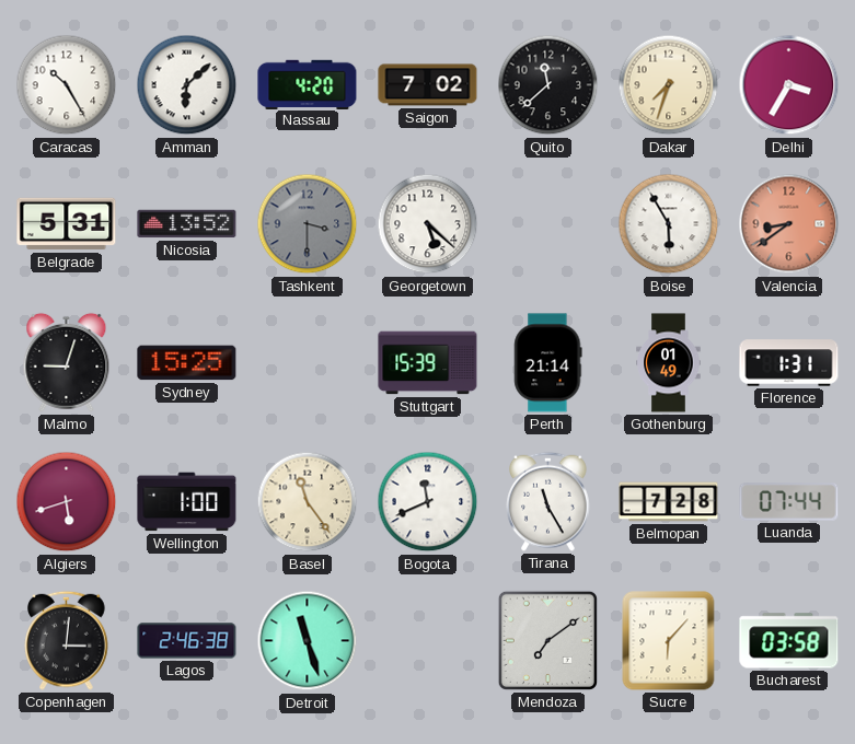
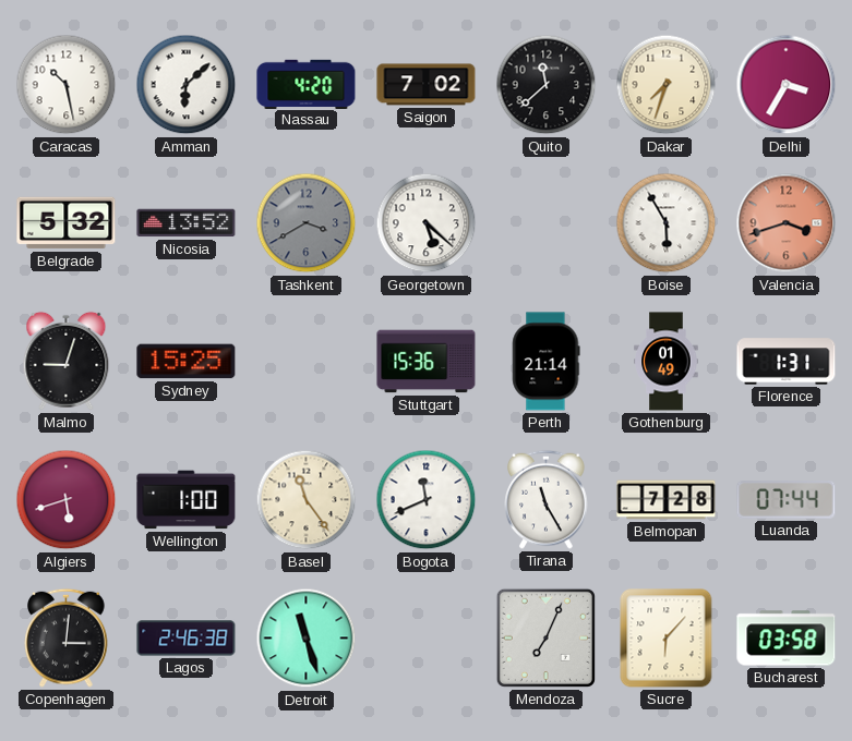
Caracas: 10:25 -> 10:28 (67, 85)
Belgrade: 5:31 -> 5:32 (67, 223)
Tashkent: 3:30 -> 3:40 (307, 223)
Valencia: 8:39 -> 3:42 (787, 223)
Stuttgart: 15:39 -> 15:36 (427, 362)
Mendoza: 7:09 -> 7:04 (545, 637)
